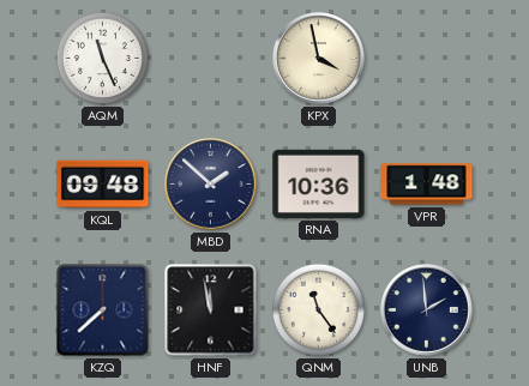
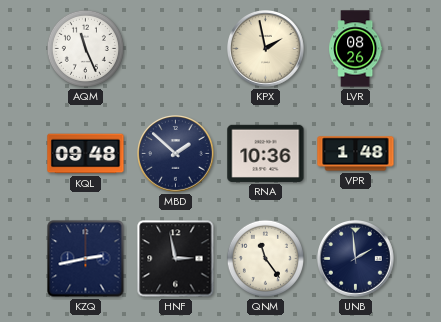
KPX: 3:58 -> 1:58 (266, 49)
LVR: none -> 08:26 (356, 49)
KZQ: 7:38 -> 2:43 (86, 259)
HNF: 11:58 -> 2:58 (176, 259)
